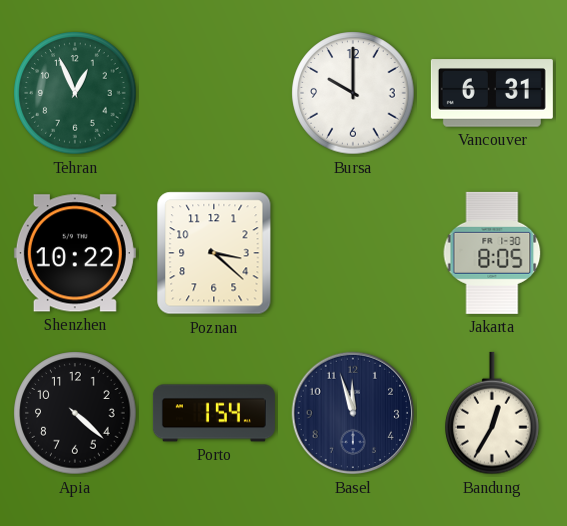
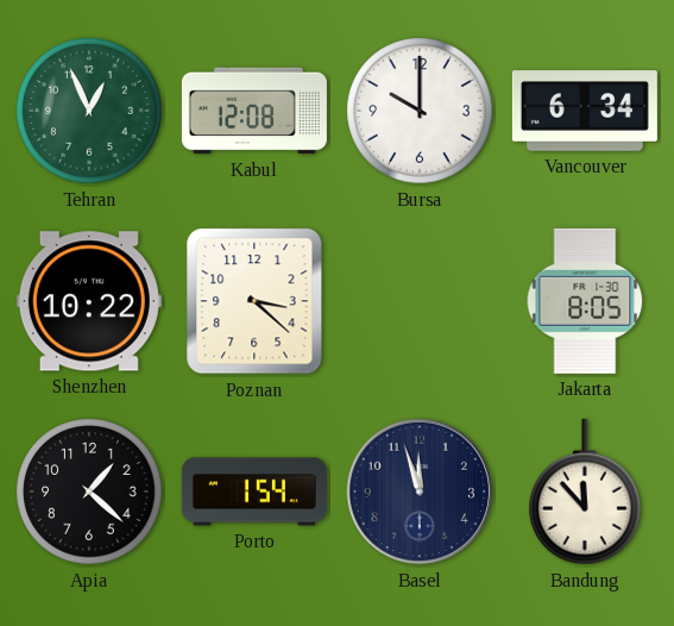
Kabul: none -> 12:08 (254, 111)
Vancouver: 6:31 -> 6:34 (585, 111)
Apia: 4:22 -> 1:22 (89, 492)
Bandung: 12:35 -> 11:53 (585, 492)
